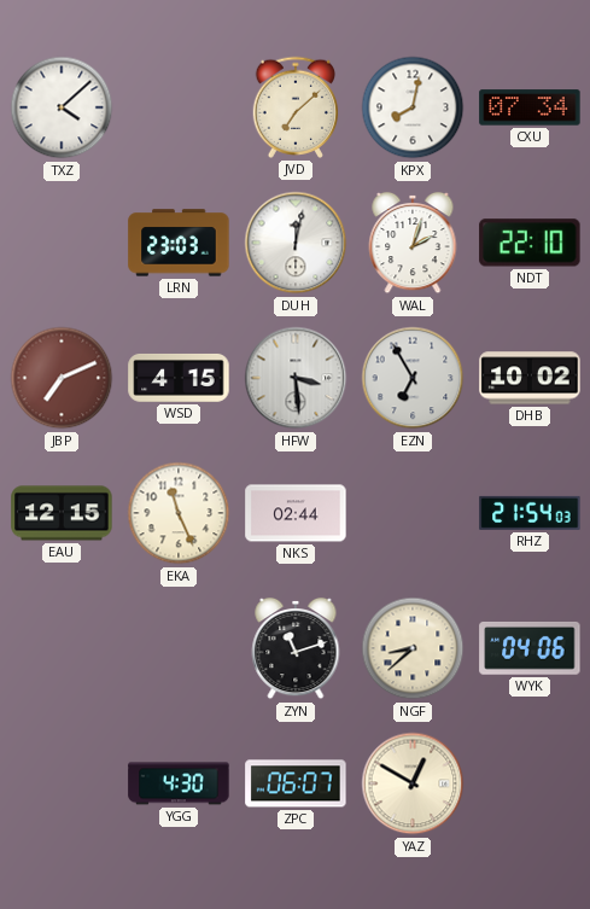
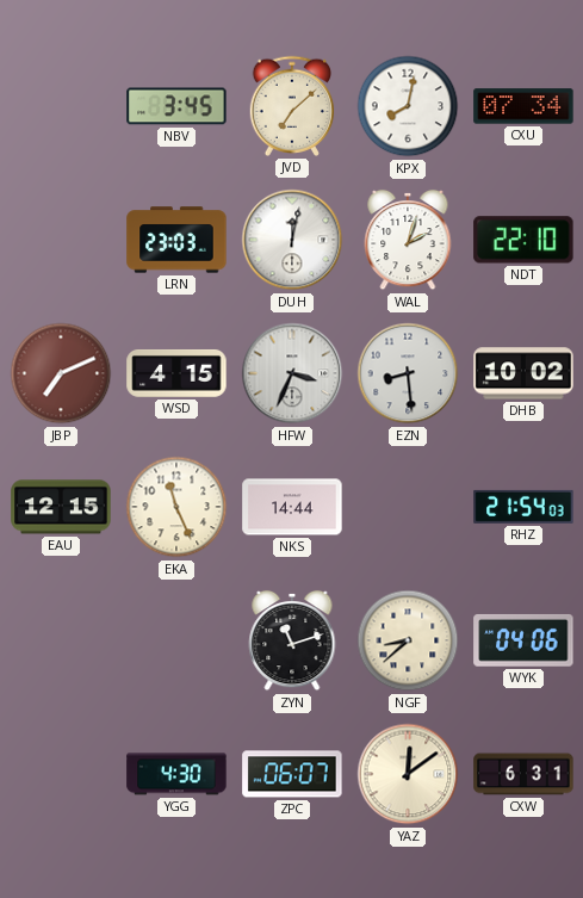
TXZ: 4:08 -> none (62, 107)
NBV: none -> 3:45 (176, 106)
HFW: 3:29 -> 3:34 (292, 373)
EZN: 6:55 -> 8:29 (408, 373)
NKS: 02:44 -> 14:44 (292, 507)
YAZ: 12:50 -> 12:09 (408, 774)
CXW: none -> 6:31 (523, 774)
